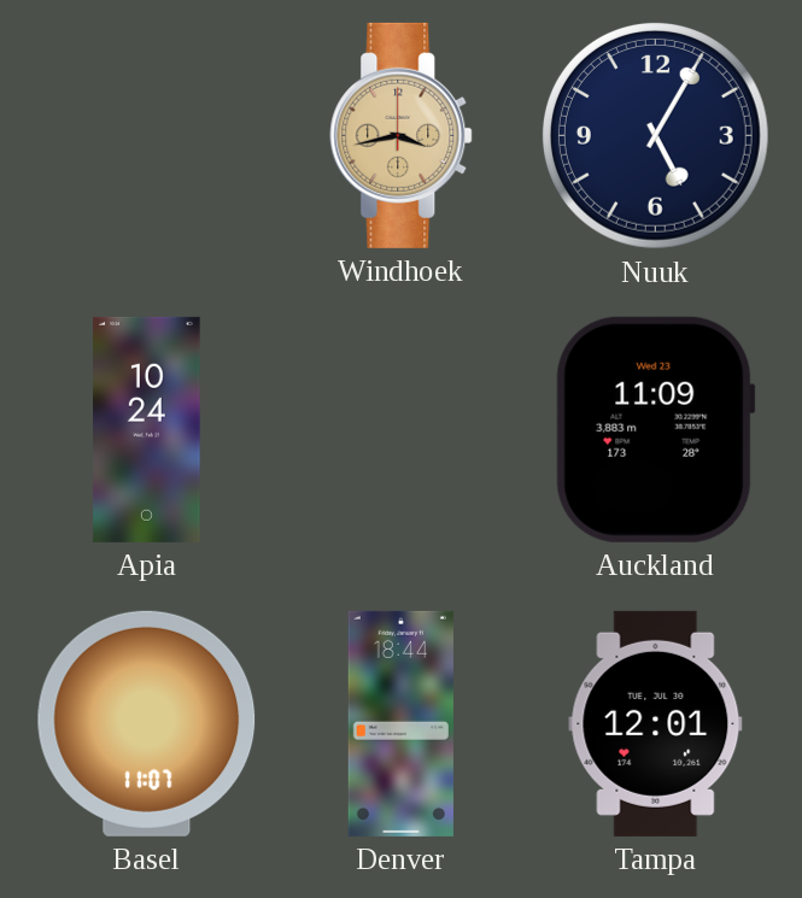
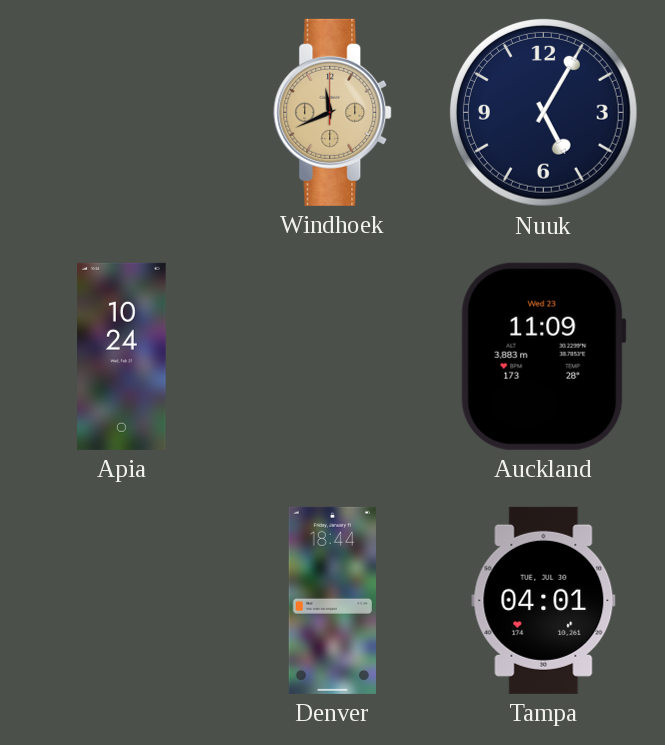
Windhoek: 3:43 -> 11:41 (333, 112)
Basel: 11:07 -> none (147, 723)
Tampa: 12:01 -> 04:01 (544, 600)
